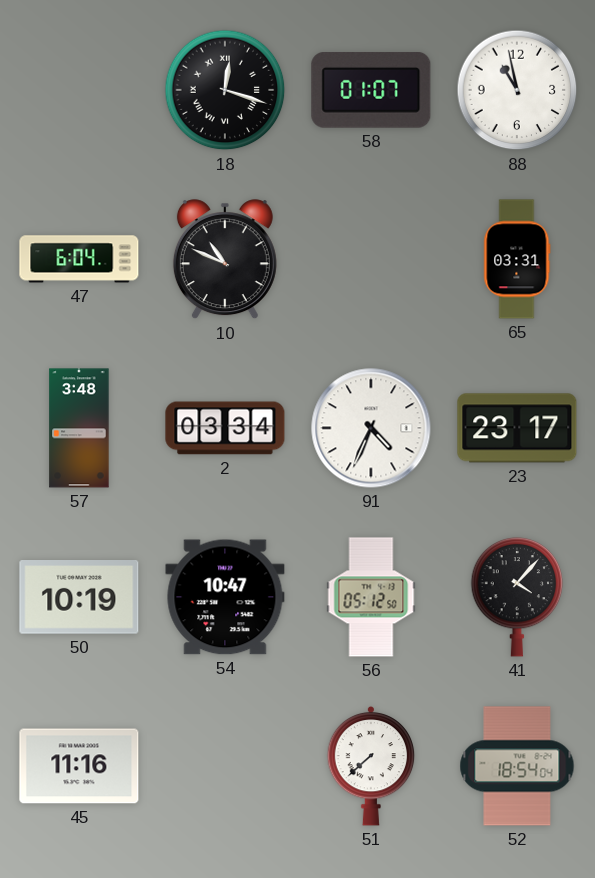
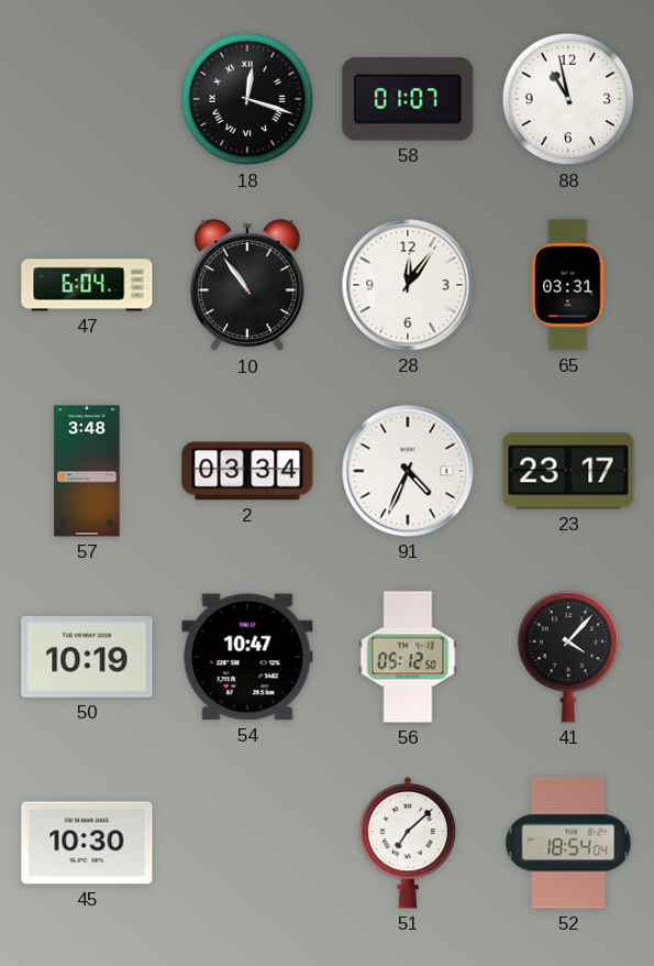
10: 10:49 -> 10:54 (247, 286)
28: none -> 12:06 (408, 285)
45: 11:16 -> 10:30 (87, 843)
51: 7:38 -> 7:08 (408, 843)
